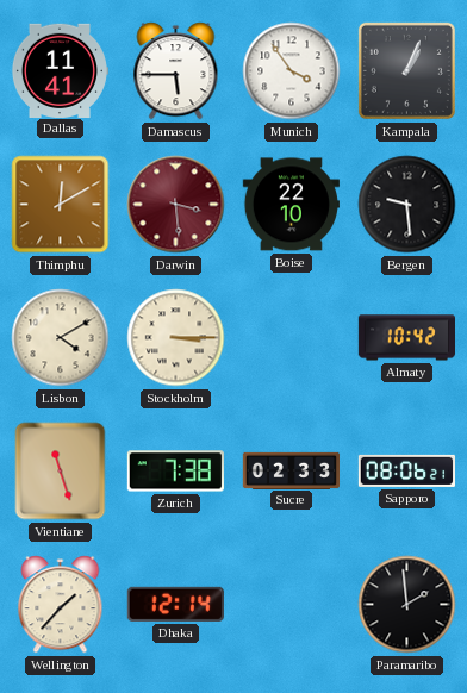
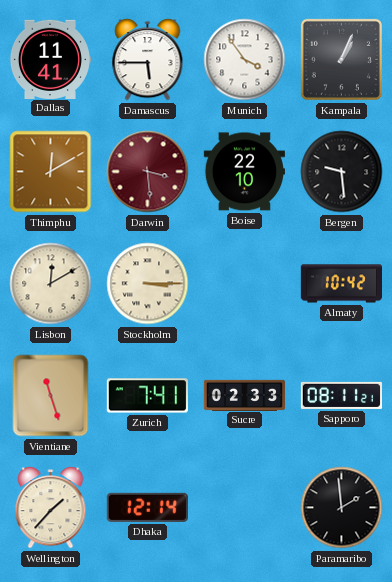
Lisbon: 4:10 -> 12:10 (51, 284)
Zurich: 7:38 -> 7:41 (147, 396)
Sapporo: 08:06 -> 08:11 (341, 395)
